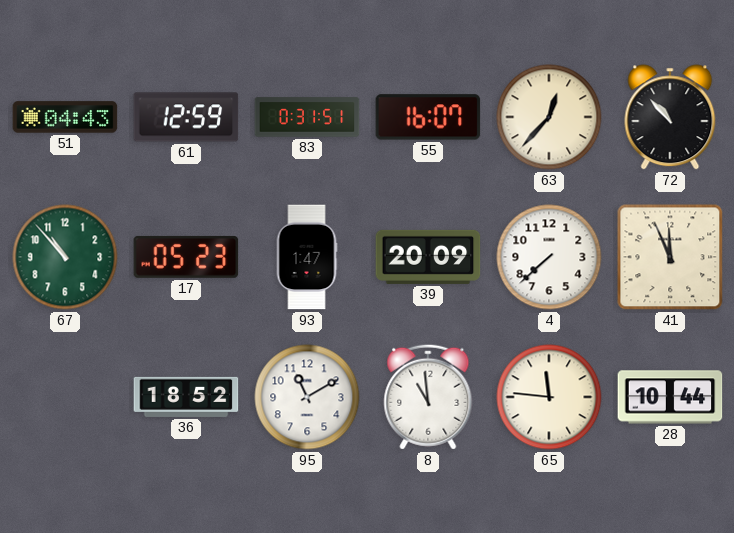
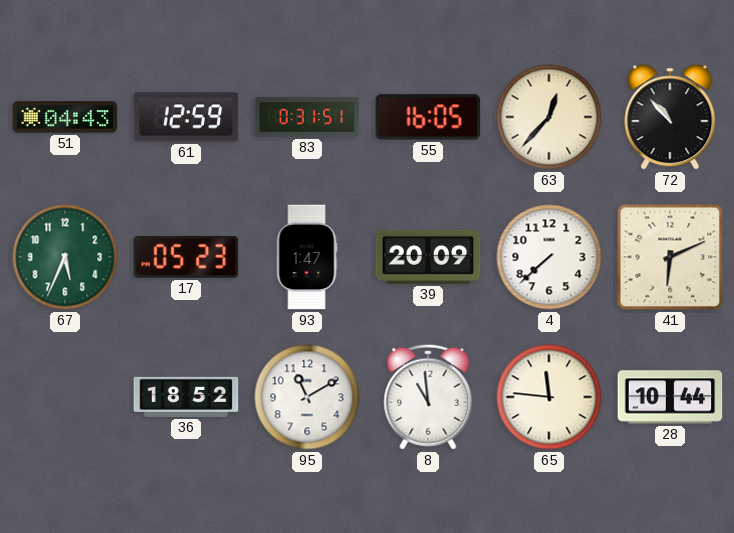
55: 16:07 -> 16:05 (428, 117)
67: 10:53 -> 5:34 (65, 257)
41: 11:56 -> 6:11 (670, 257)
